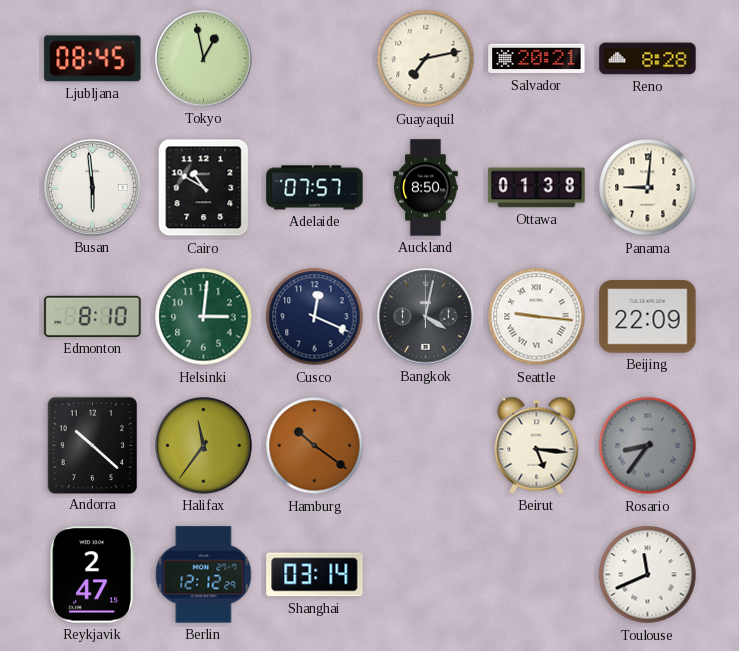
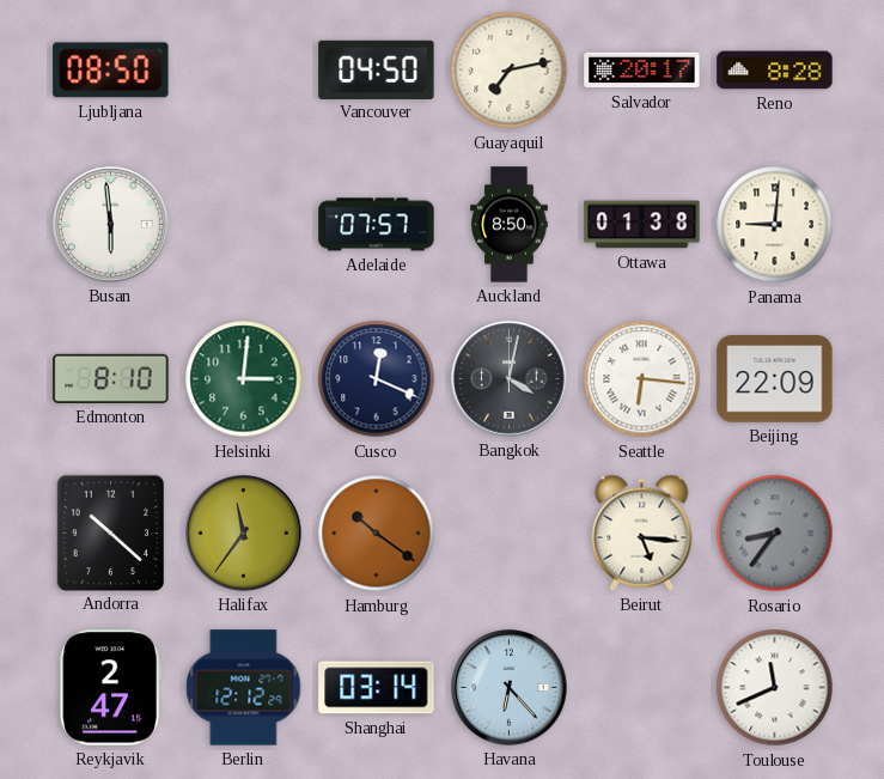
Ljubljana: 08:45 -> 08:50 (111, 71)
Tokyo: 12:58 -> none (204, 59)
Vancouver: none -> 04:50 (377, 69)
Salvador: 20:21 -> 20:17 (642, 71)
Cairo: 10:50 -> none (204, 188)
Seattle: 9:16 -> 6:16 (642, 379)
Havana: none -> 6:23 (510, 688)
